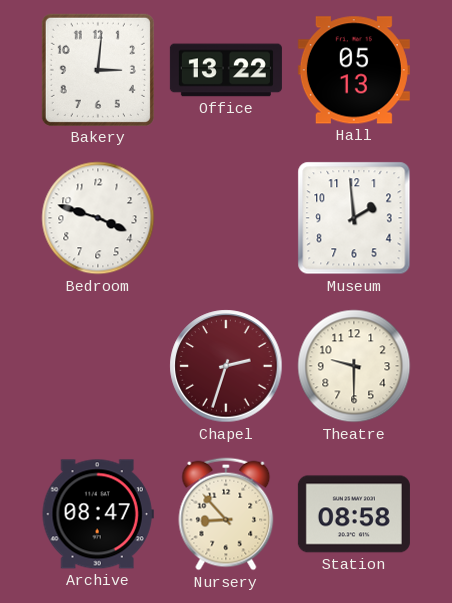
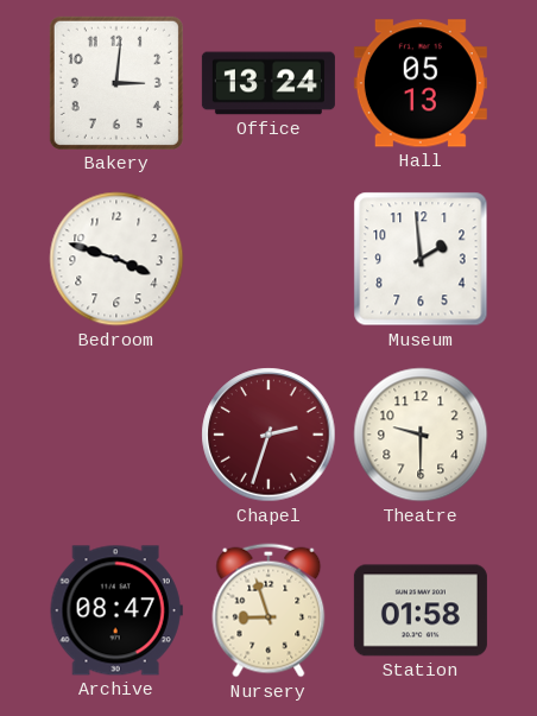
Office: 13:22 -> 13:24 (268, 83)
Nursery: 8:53 -> 8:57 (268, 610)
Station: 08:58 -> 01:58 (421, 610)
